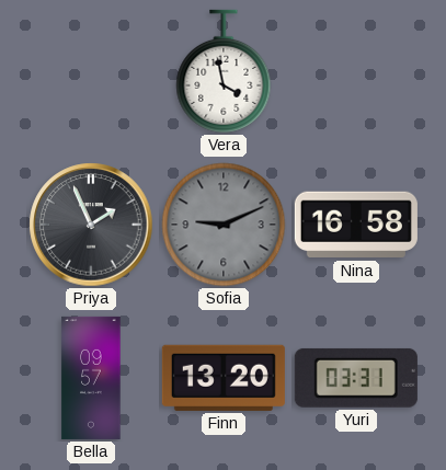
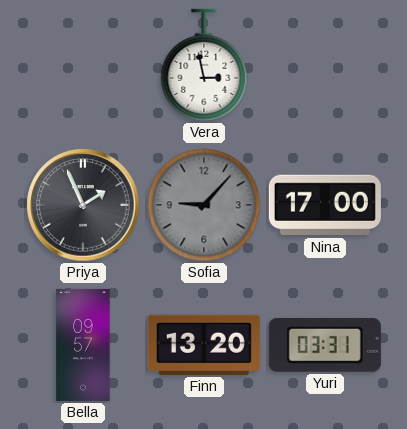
Vera: 3:58 -> 2:58 (204, 65)
Sofia: 9:11 -> 9:07 (204, 205)
Nina: 16:58 -> 17:00 (325, 205)
